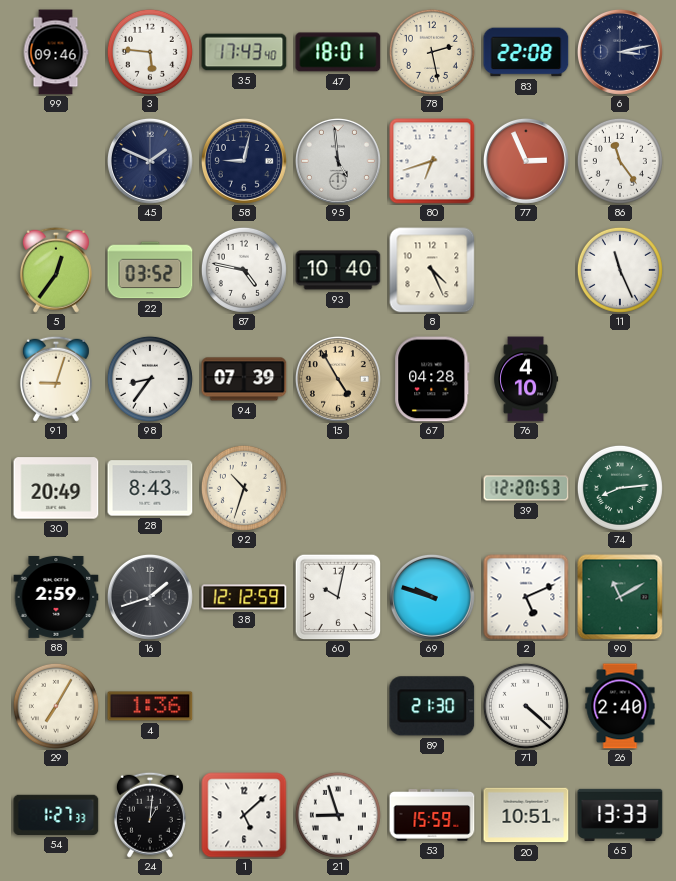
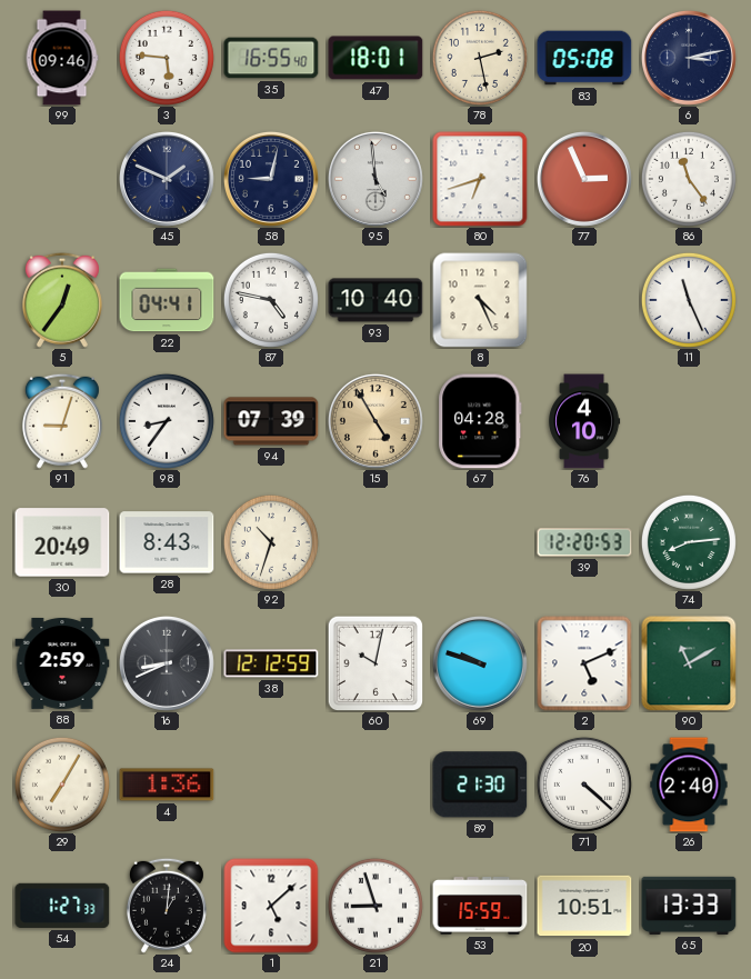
35: 17:43 -> 16:55 (271, 58)
83: 22:08 -> 05:08 (584, 58)
22: 03:52 -> 04:41 (167, 300)
16: 1:42 -> 8:41 (167, 663)
